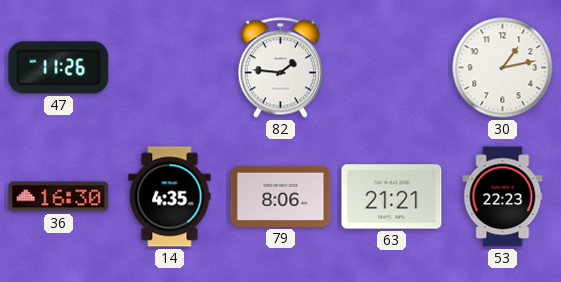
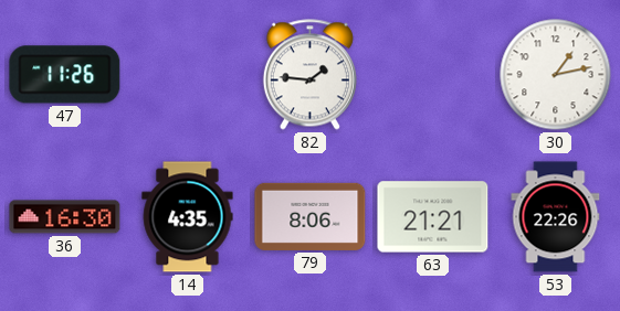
53: 22:23 -> 22:26 (556, 217)
